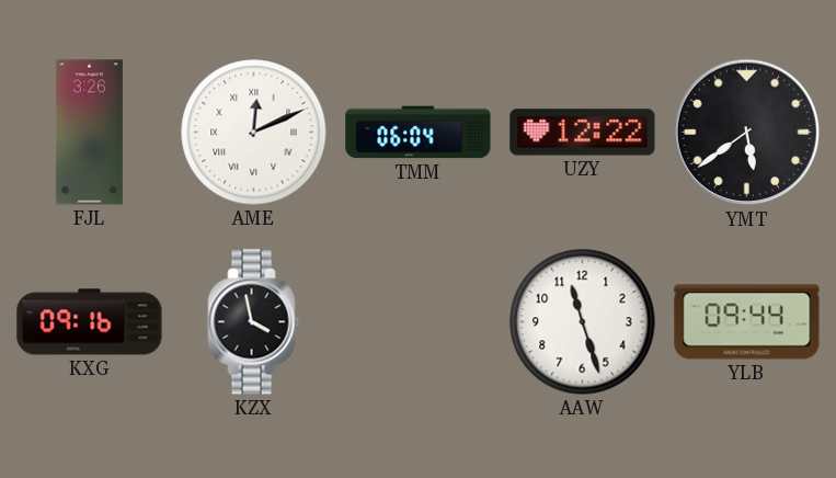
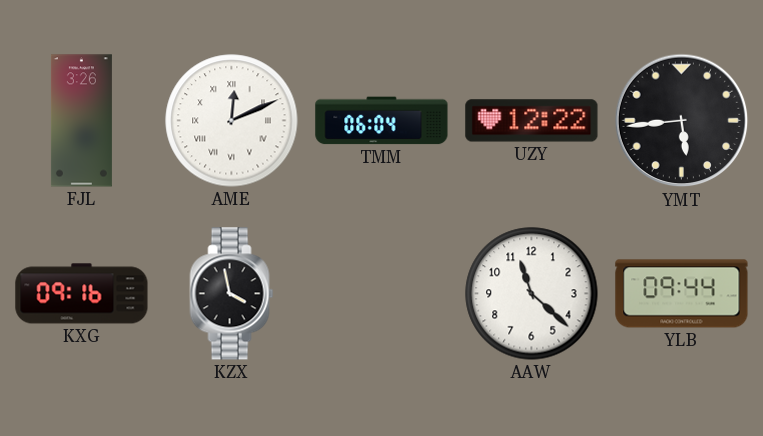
YMT: 5:39 -> 5:44 (682, 121)
AAW: 11:27 -> 11:22 (532, 294)
